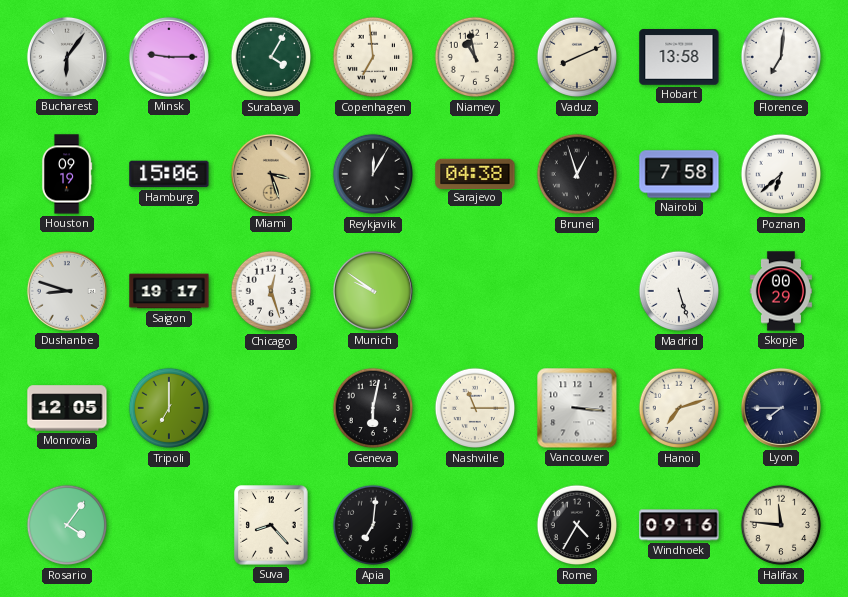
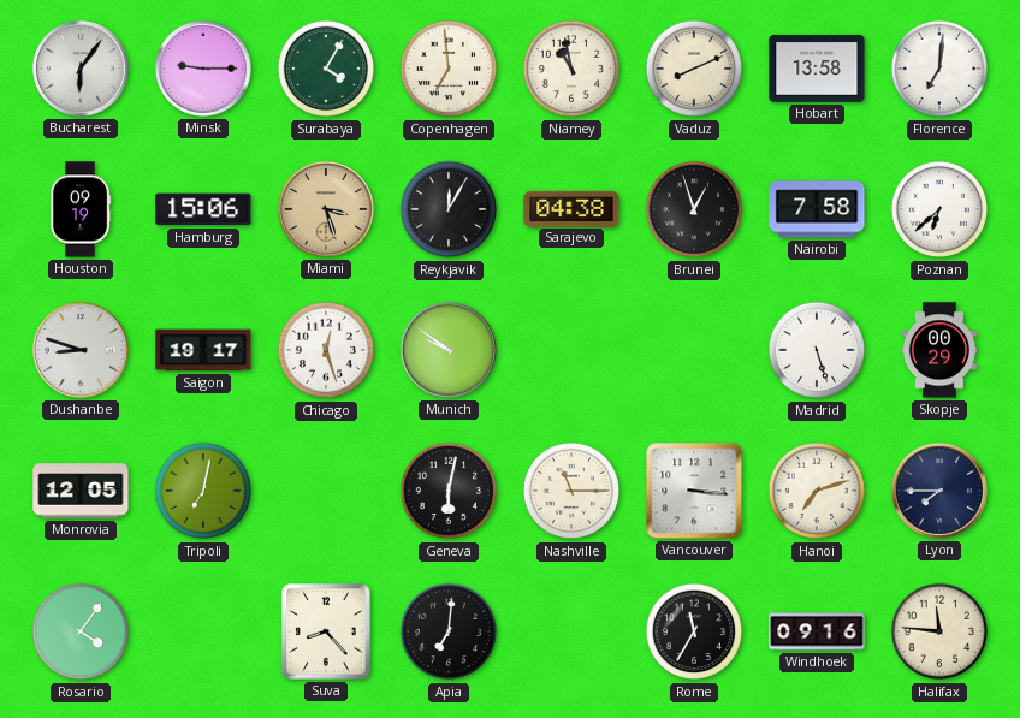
Tripoli: 7:00 -> 7:02 (203, 491)
Rome: 4:35 -> 11:35 (694, 631)
